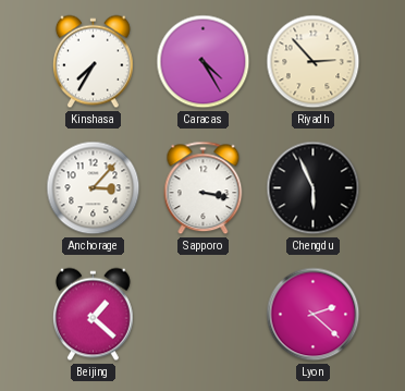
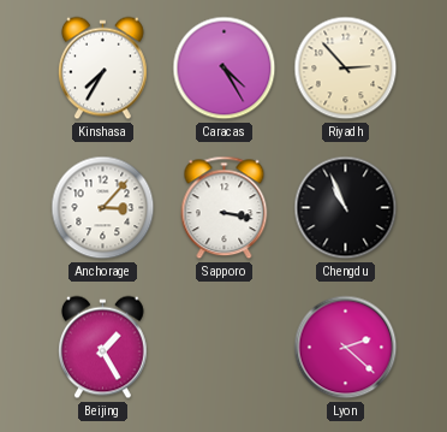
Chengdu: 5:56 -> 10:56 (346, 208)
Beijing: 1:22 -> 1:25 (103, 348)
